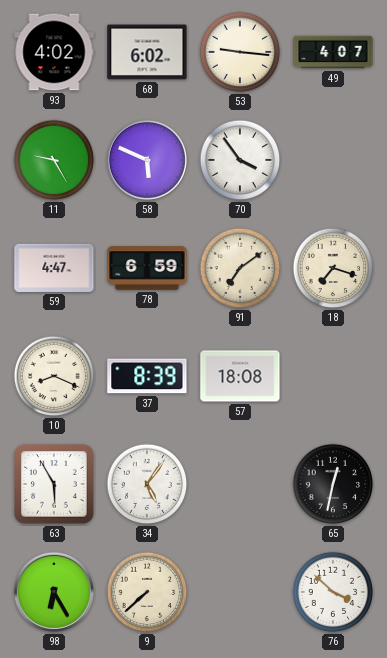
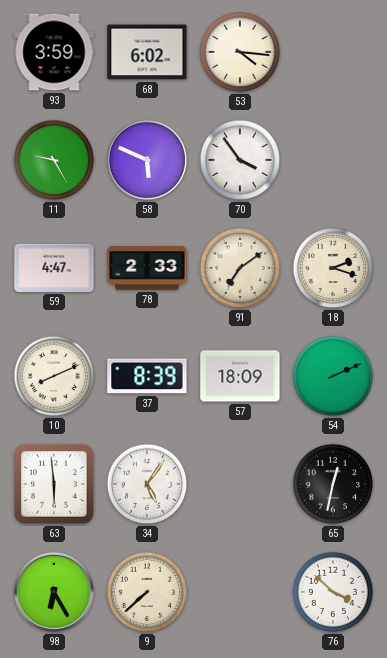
93: 4:02 -> 3:59 (54, 52)
53: 9:16 -> 4:16 (240, 52)
49: 4:07 -> none (333, 52)
78: 6:59 -> 2:33 (147, 268)
18: 7:18 -> 2:18 (333, 268)
10: 8:19 -> 8:11 (54, 376)
57: 18:08 -> 18:09 (240, 376)
54: none -> 2:11 (333, 376)
63: 5:55 -> 5:59 (54, 484)
